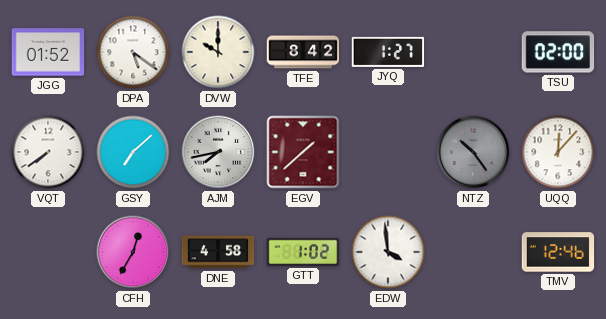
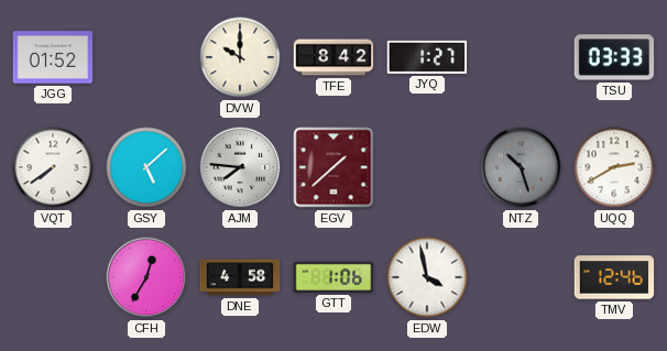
DPA: 5:21 -> none (133, 52)
TSU: 02:00 -> 03:33 (614, 57)
GSY: 7:08 -> 5:08 (146, 167)
AJM: 7:43 -> 7:46 (240, 167)
NTZ: 10:24 -> 10:27 (521, 167)
UQQ: 12:07 -> 2:40 (614, 167)
GTT: 1:02 -> 1:06 (333, 277)
EDW: 3:59 -> 3:58 (427, 277)
